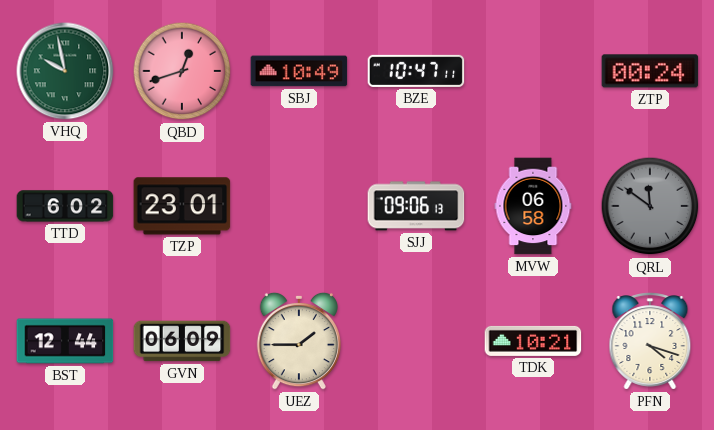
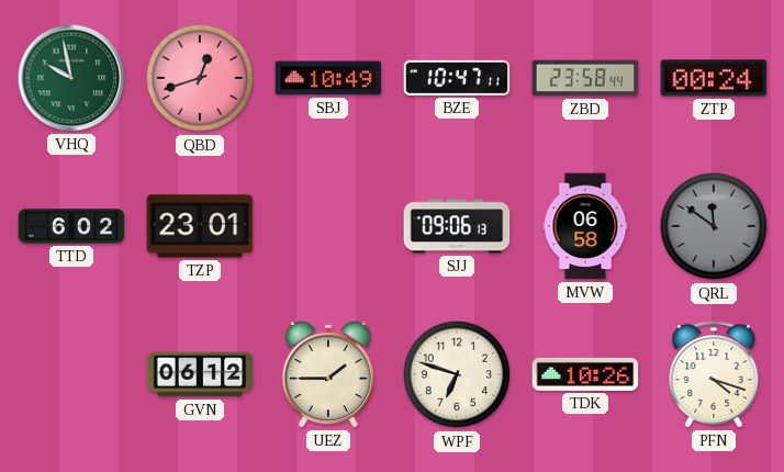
ZBD: none -> 23:58 (585, 78)
BST: 12:44 -> none (65, 341)
GVN: 06:09 -> 06:12 (200, 374)
WPF: none -> 6:48 (457, 374)
TDK: 10:21 -> 10:26 (585, 374)
